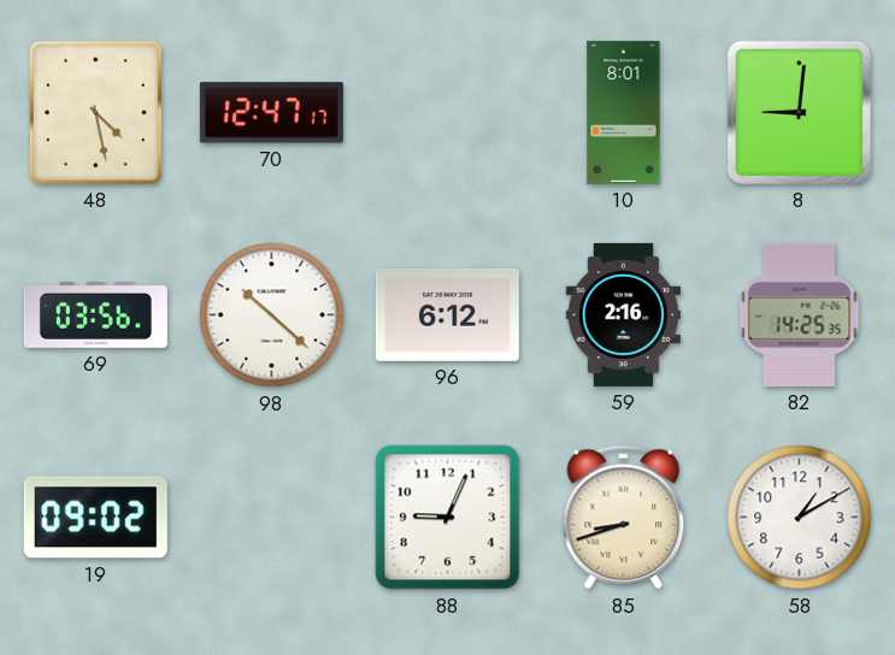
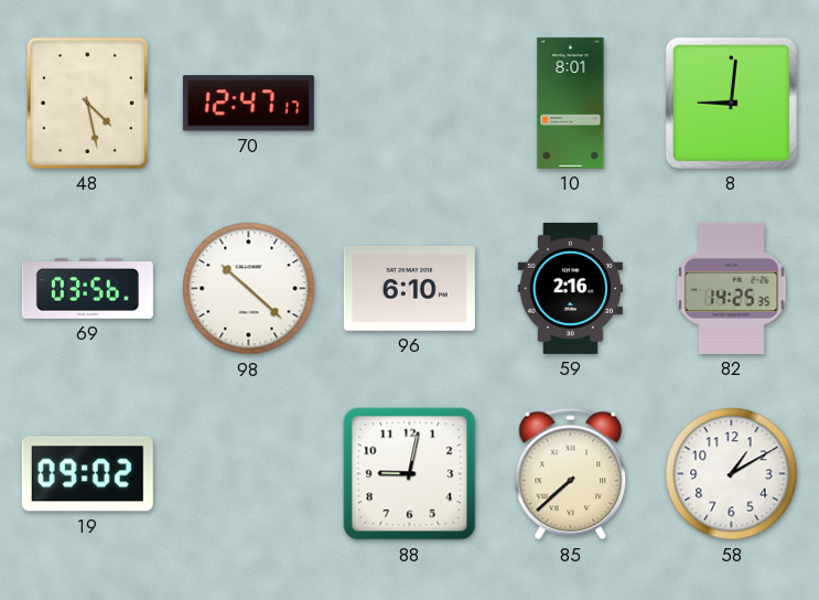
96: 6:12 -> 6:10 (409, 288)
88: 9:04 -> 9:02 (410, 474)
85: 8:42 -> 7:38 (571, 474)
